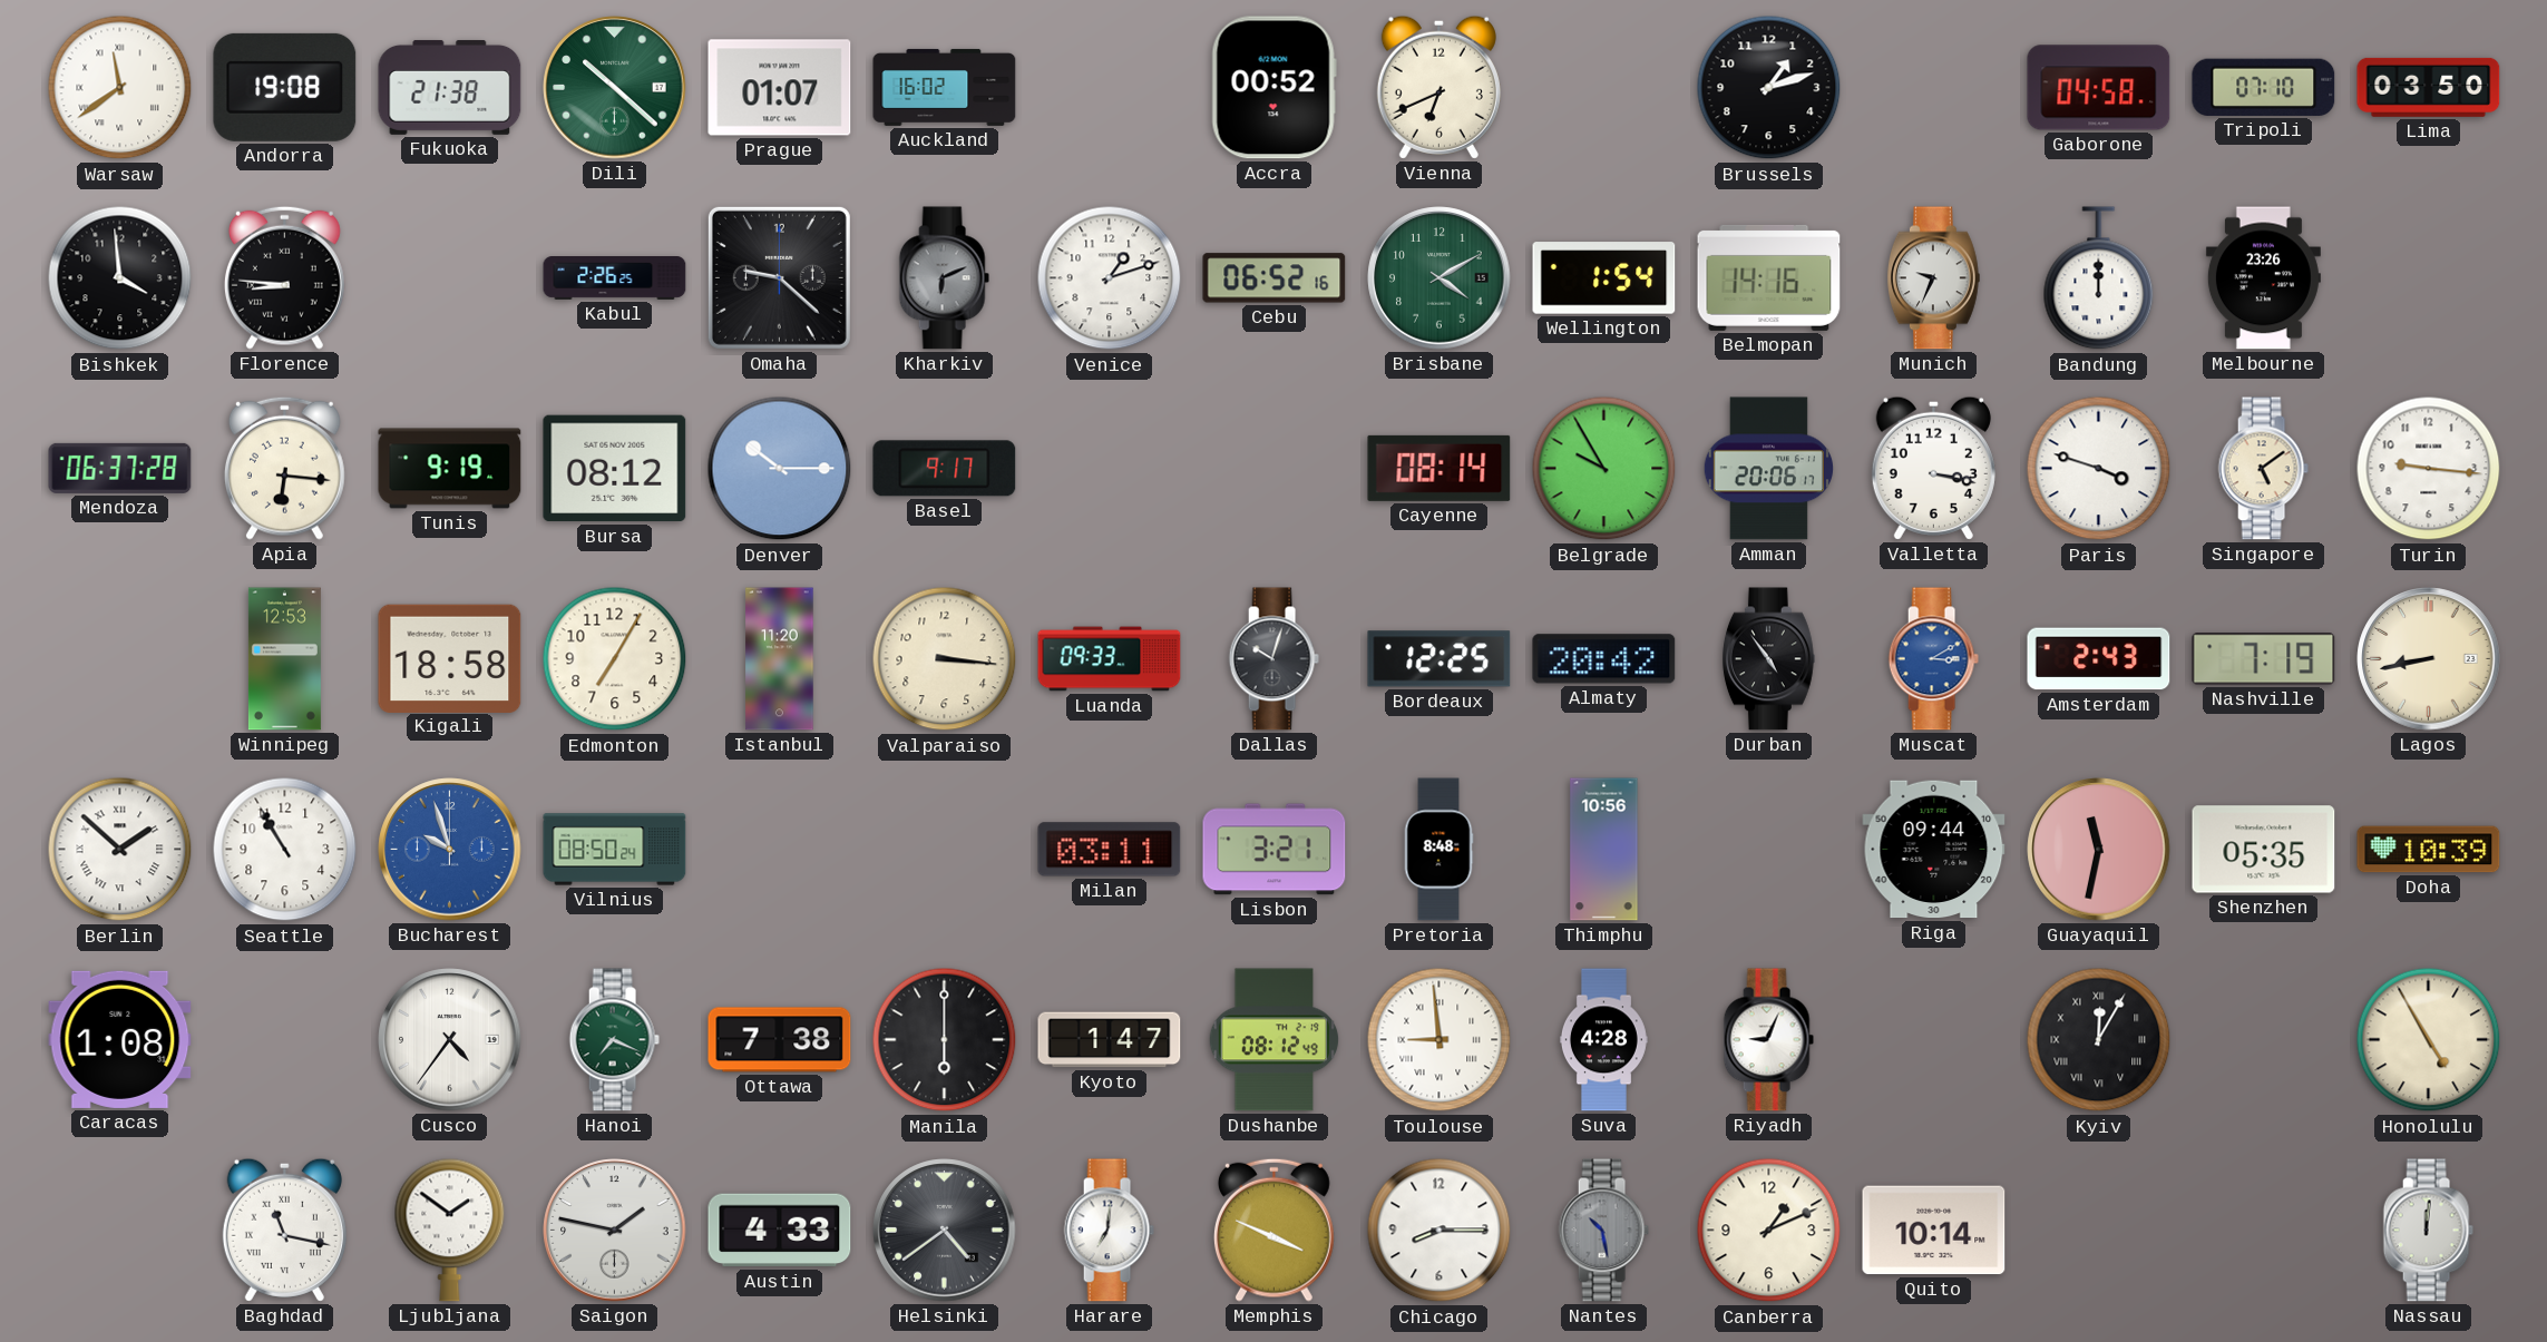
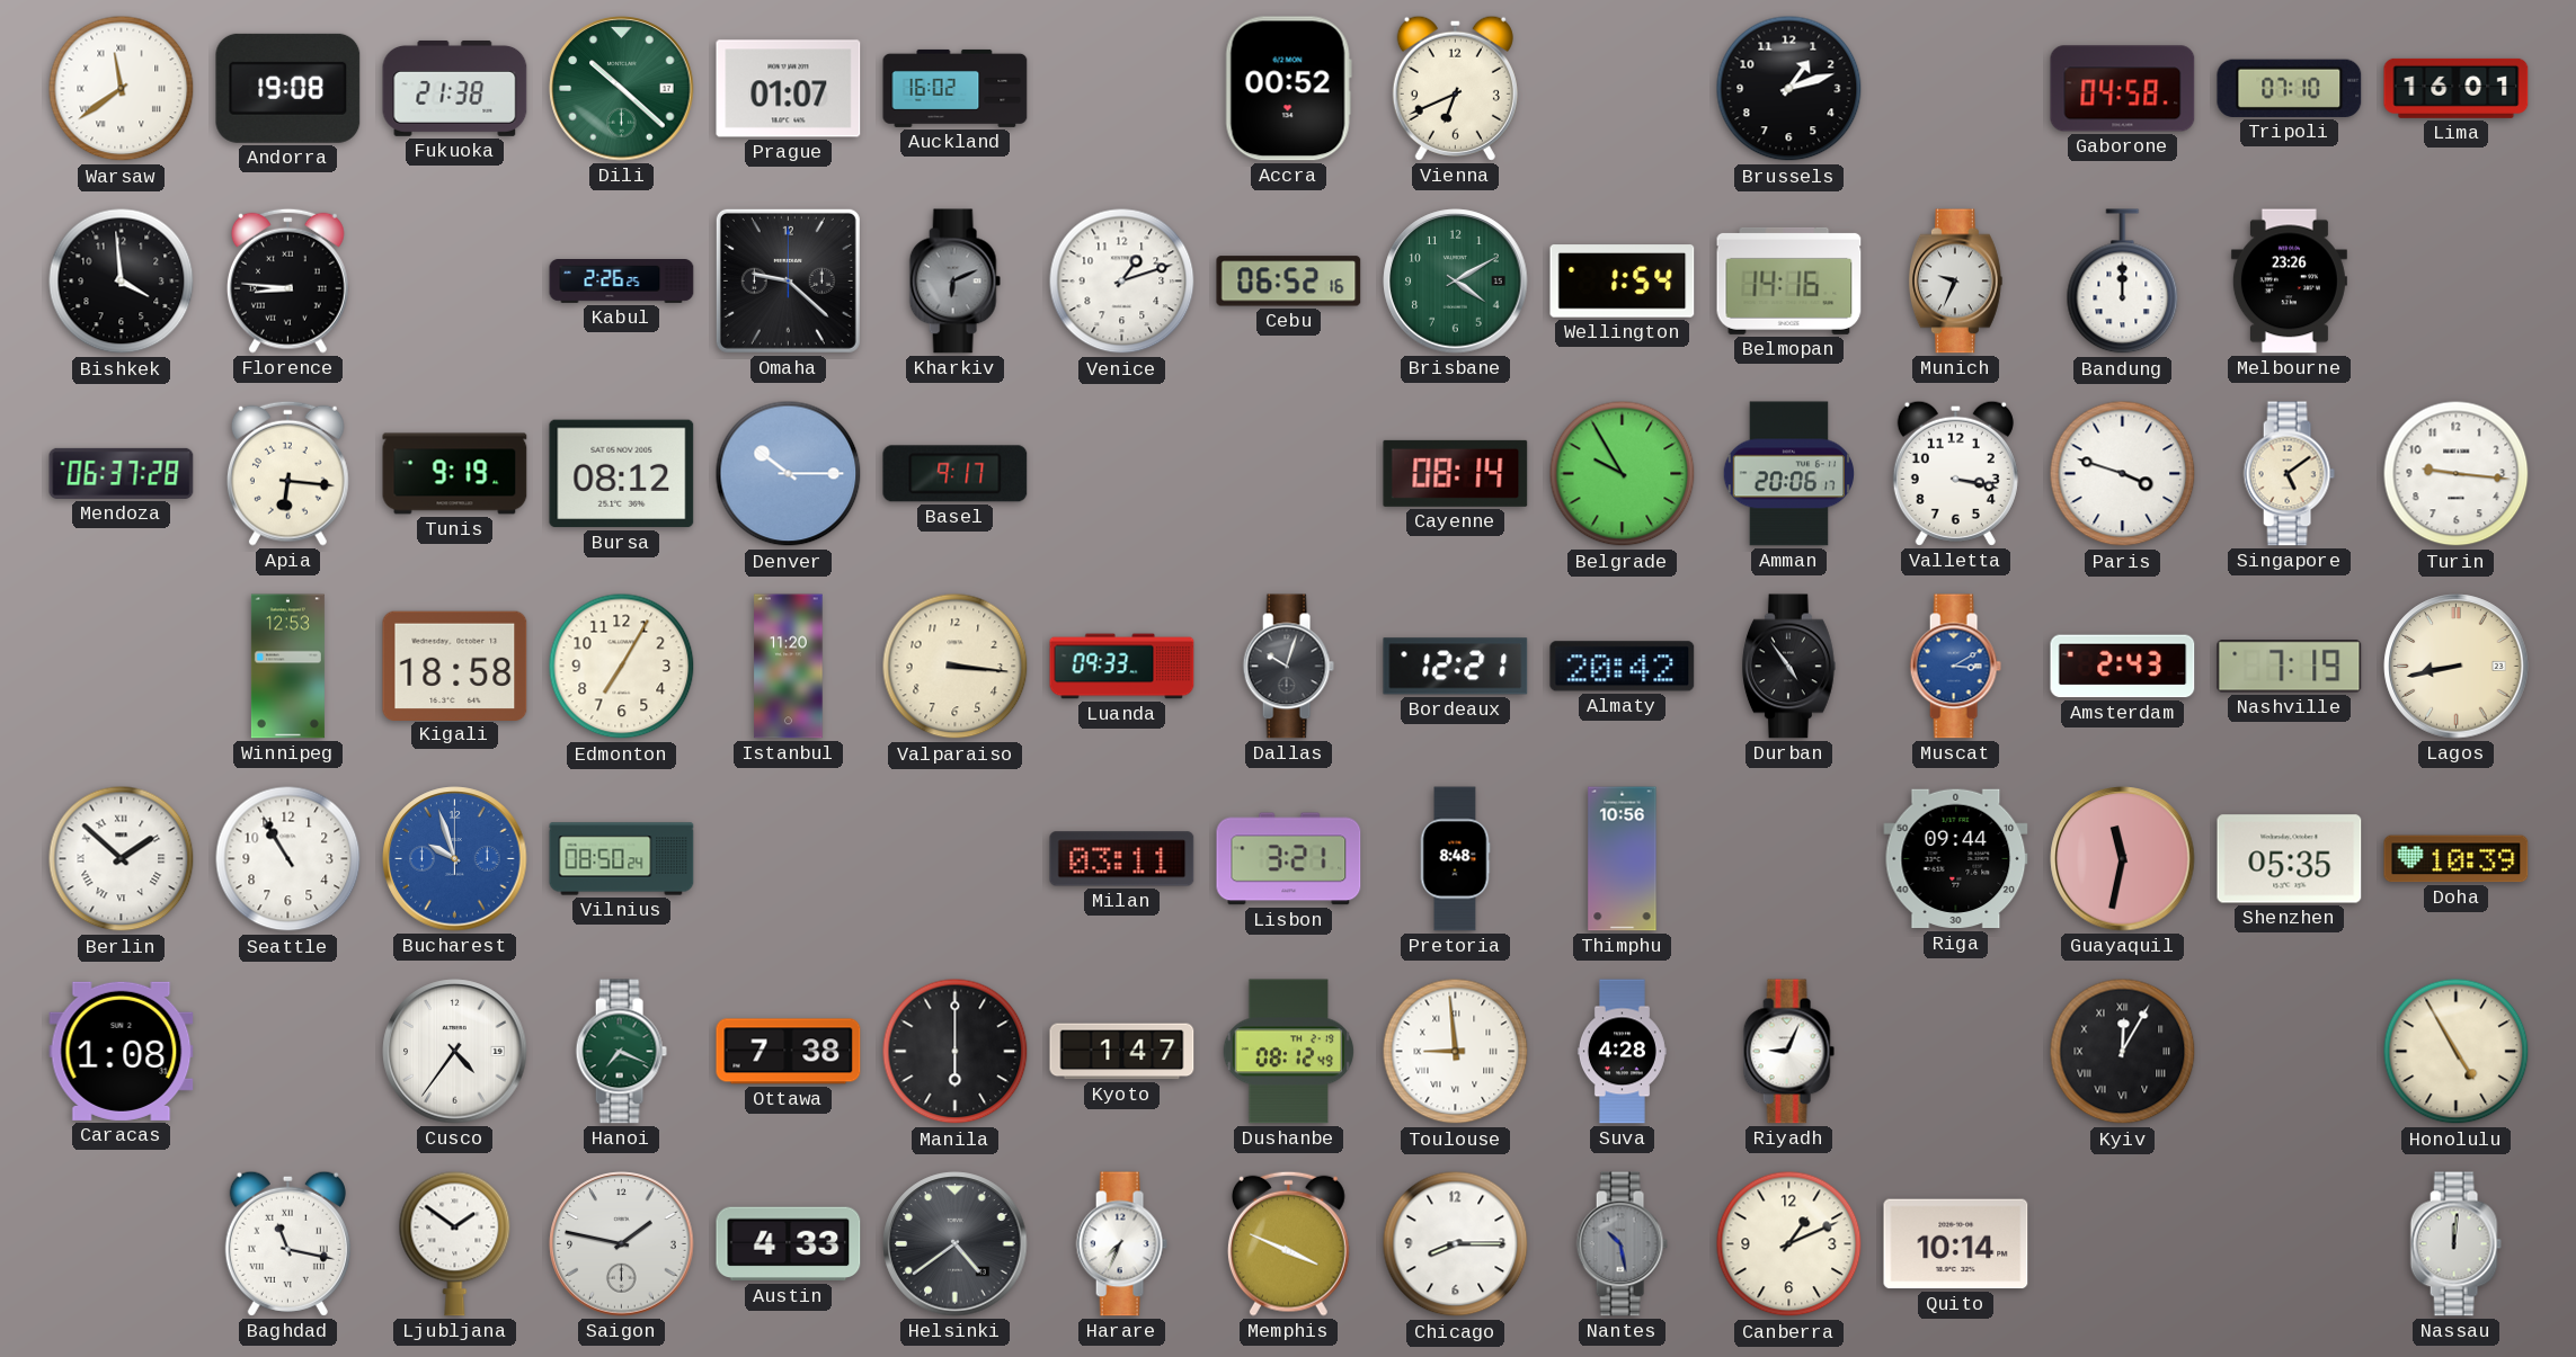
Lima: 03:50 -> 16:01 (2457, 88)
Bordeaux: 12:25 -> 12:21 (1456, 667)
Harare: 7:01 -> 7:34 (1121, 1244)
